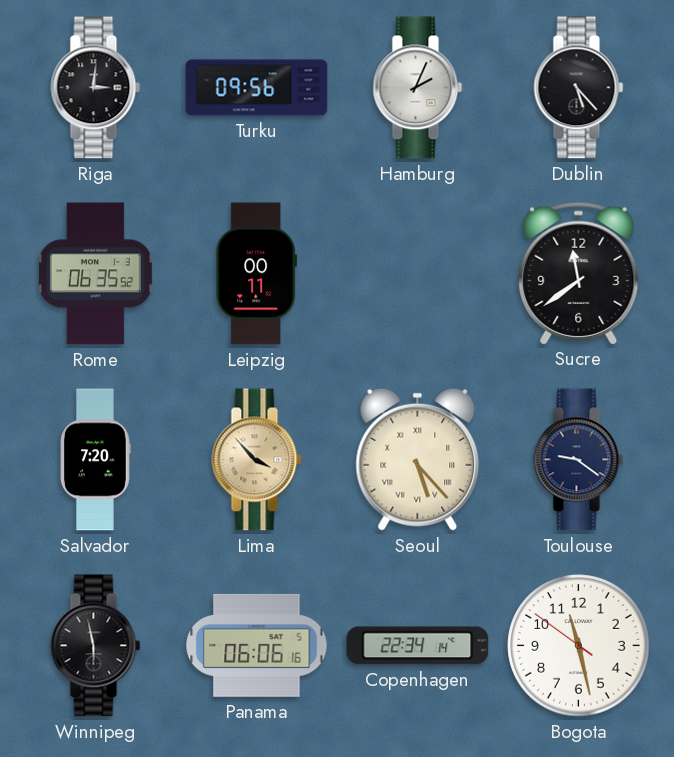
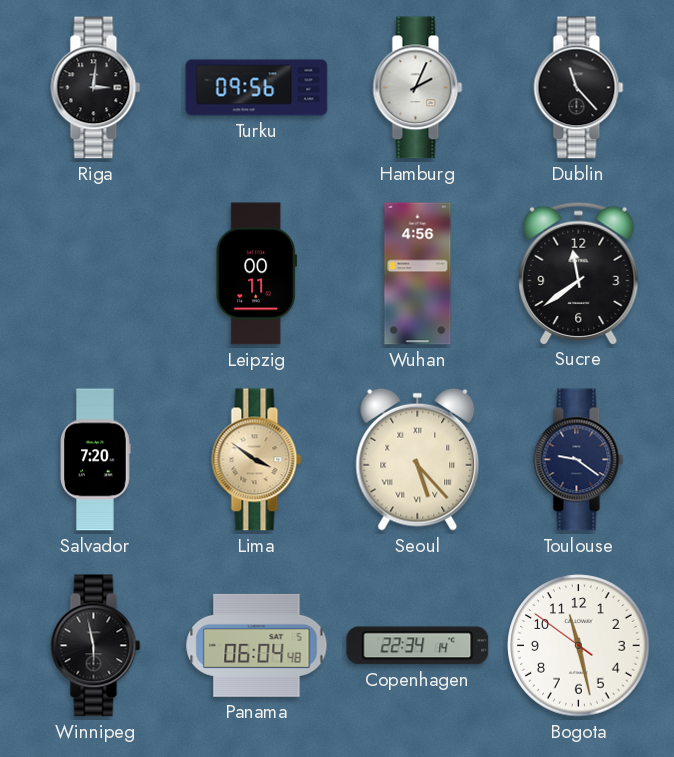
Dublin: 5:23 -> 11:23 (579, 88)
Rome: 06:35 -> none (95, 274)
Wuhan: none -> 4:56 (418, 274)
Lima: 3:53 -> 3:51 (257, 460)
Panama: 06:06 -> 06:04 (257, 645)
